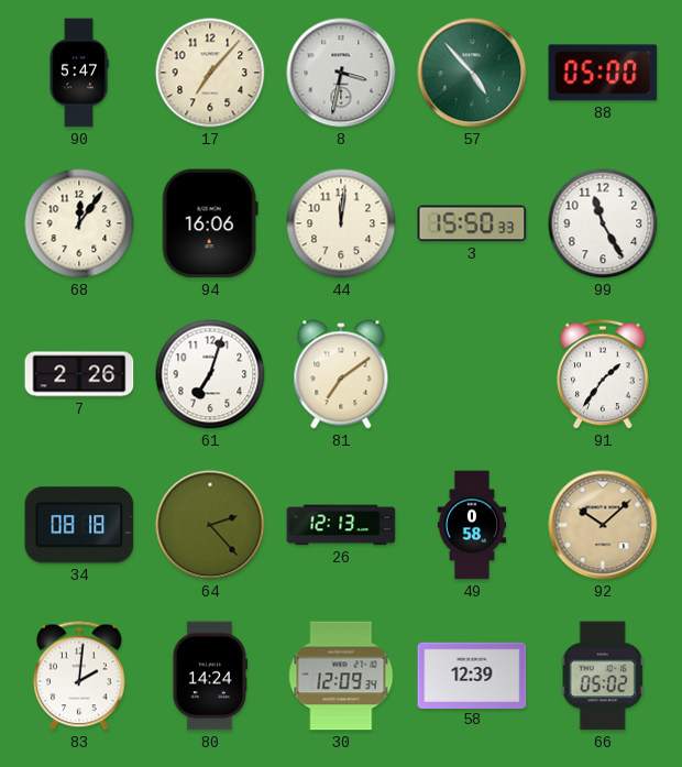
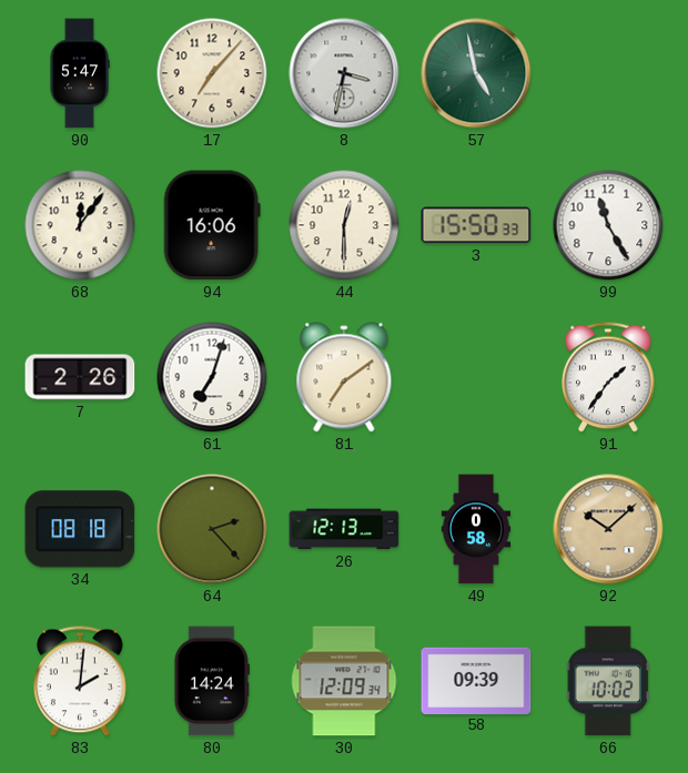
57: 4:53 -> 4:58 (476, 73)
88: 05:00 -> none (603, 73)
44: 12:01 -> 12:30 (344, 225)
58: 12:39 -> 09:39 (476, 680)
66: 05:02 -> 10:02 (608, 681)
